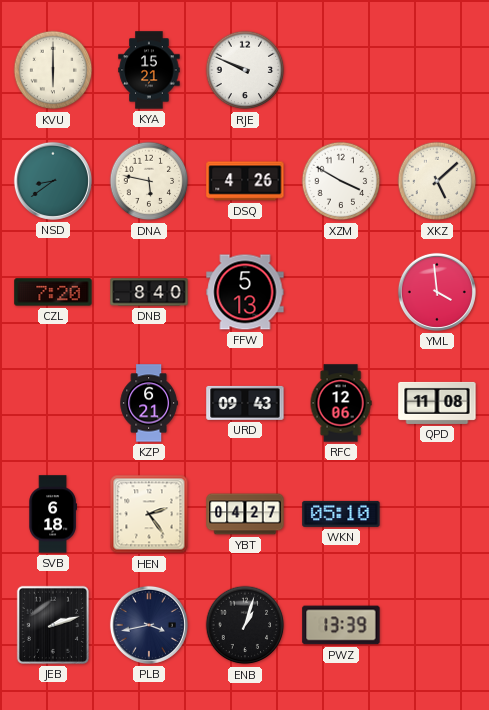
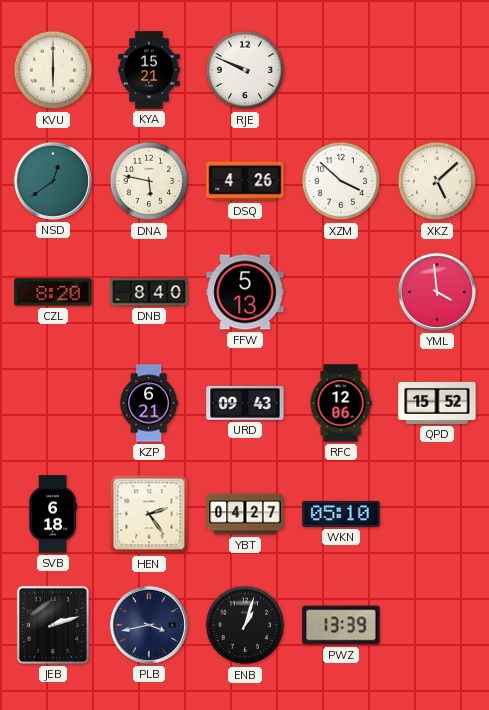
NSD: 8:39 -> 12:39 (53, 181)
XZM: 3:50 -> 3:52 (341, 181)
CZL: 7:20 -> 8:20 (53, 292)
QPD: 11:08 -> 15:52 (437, 403)
